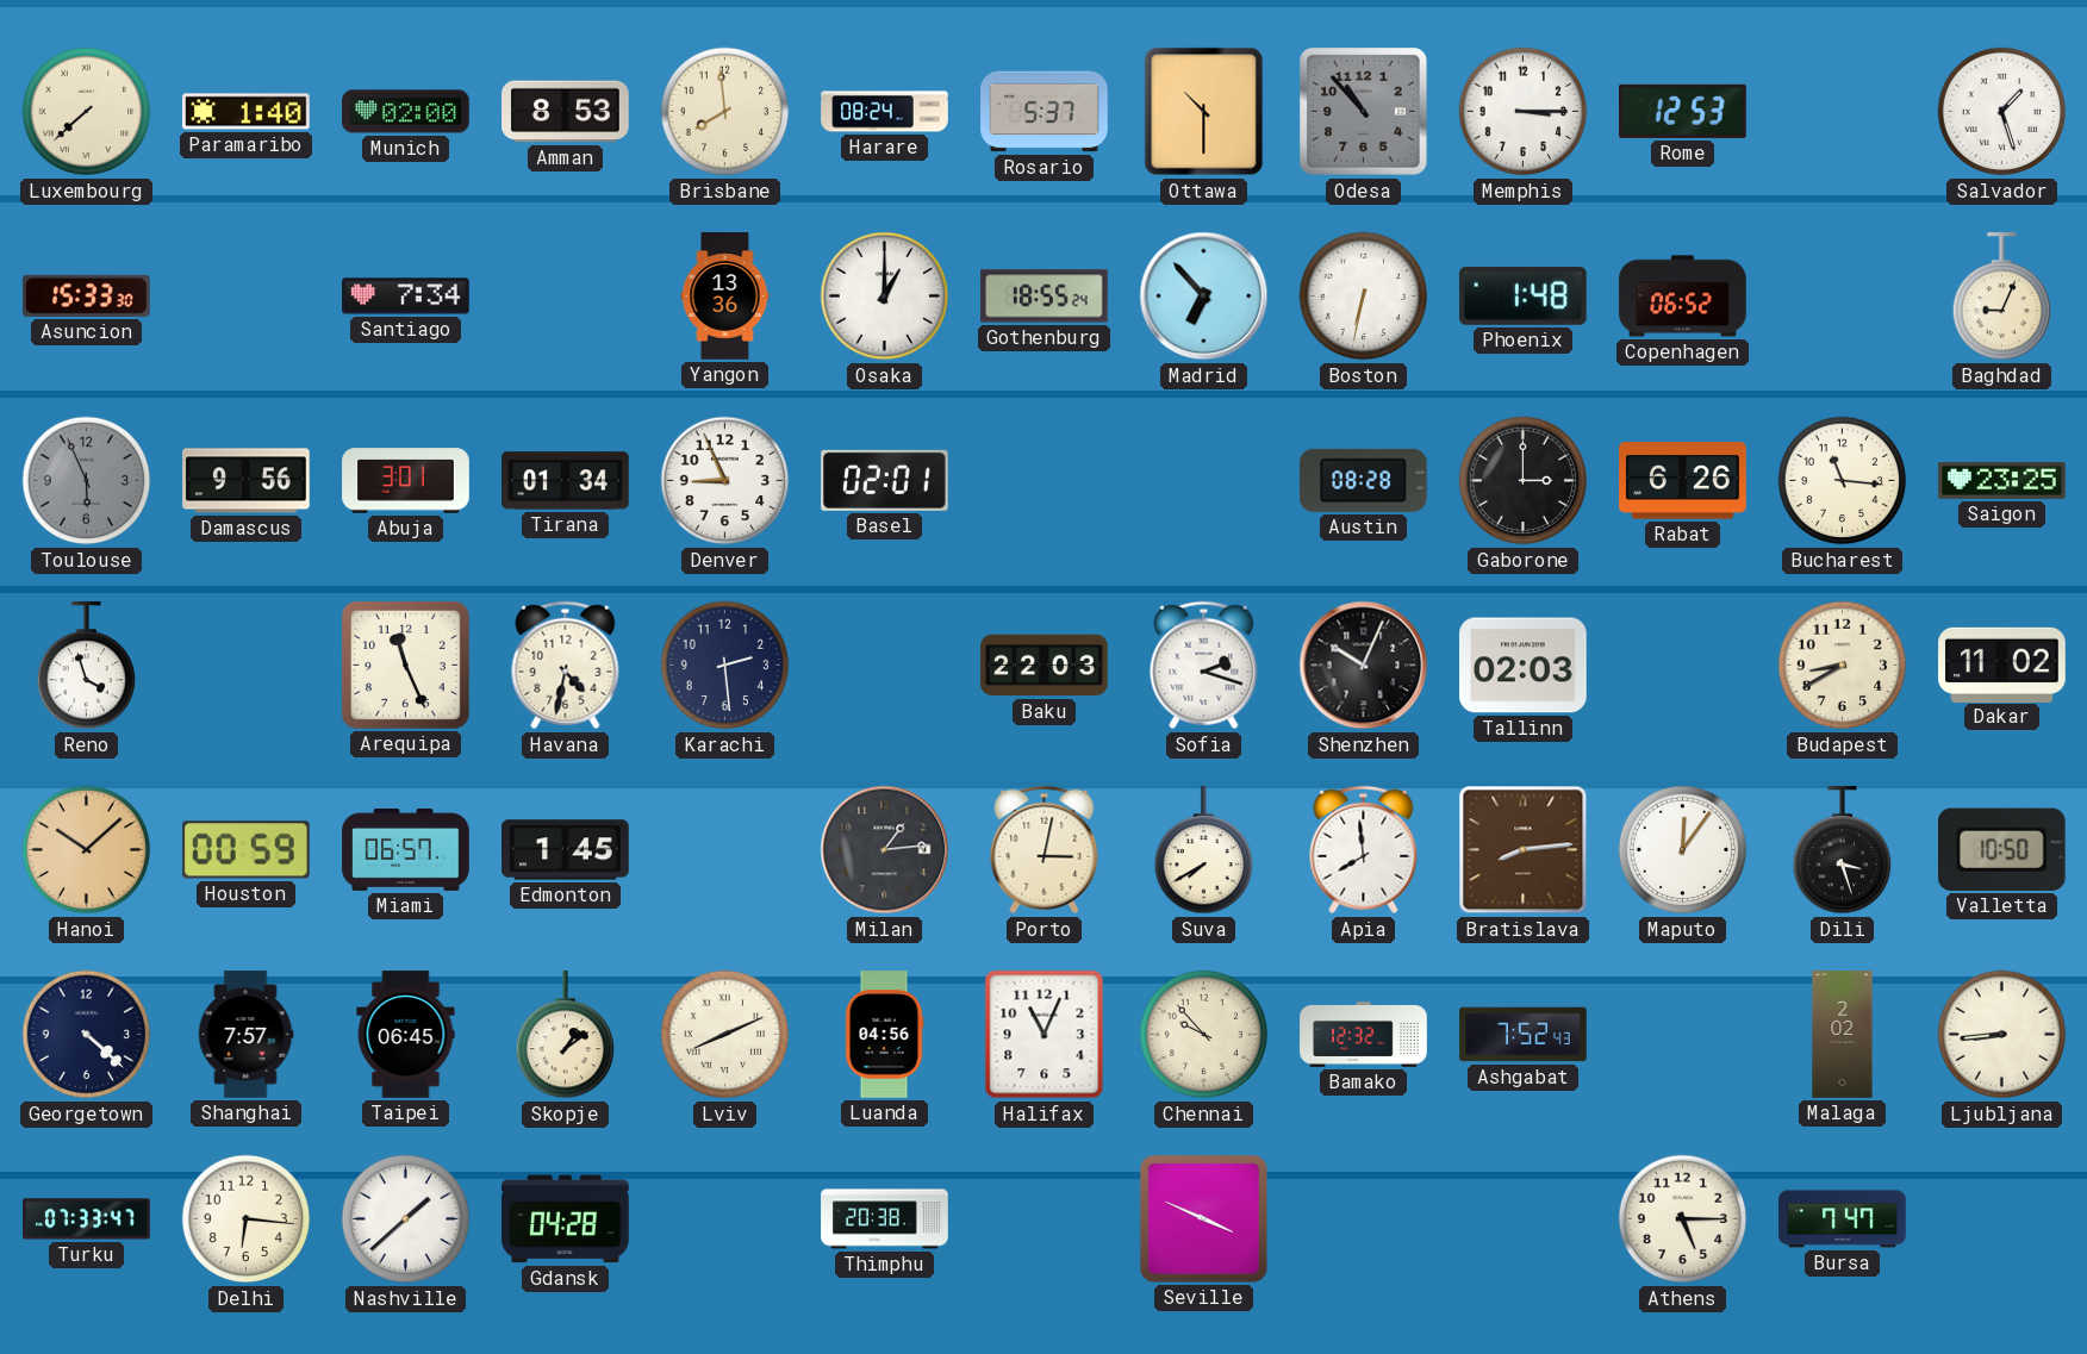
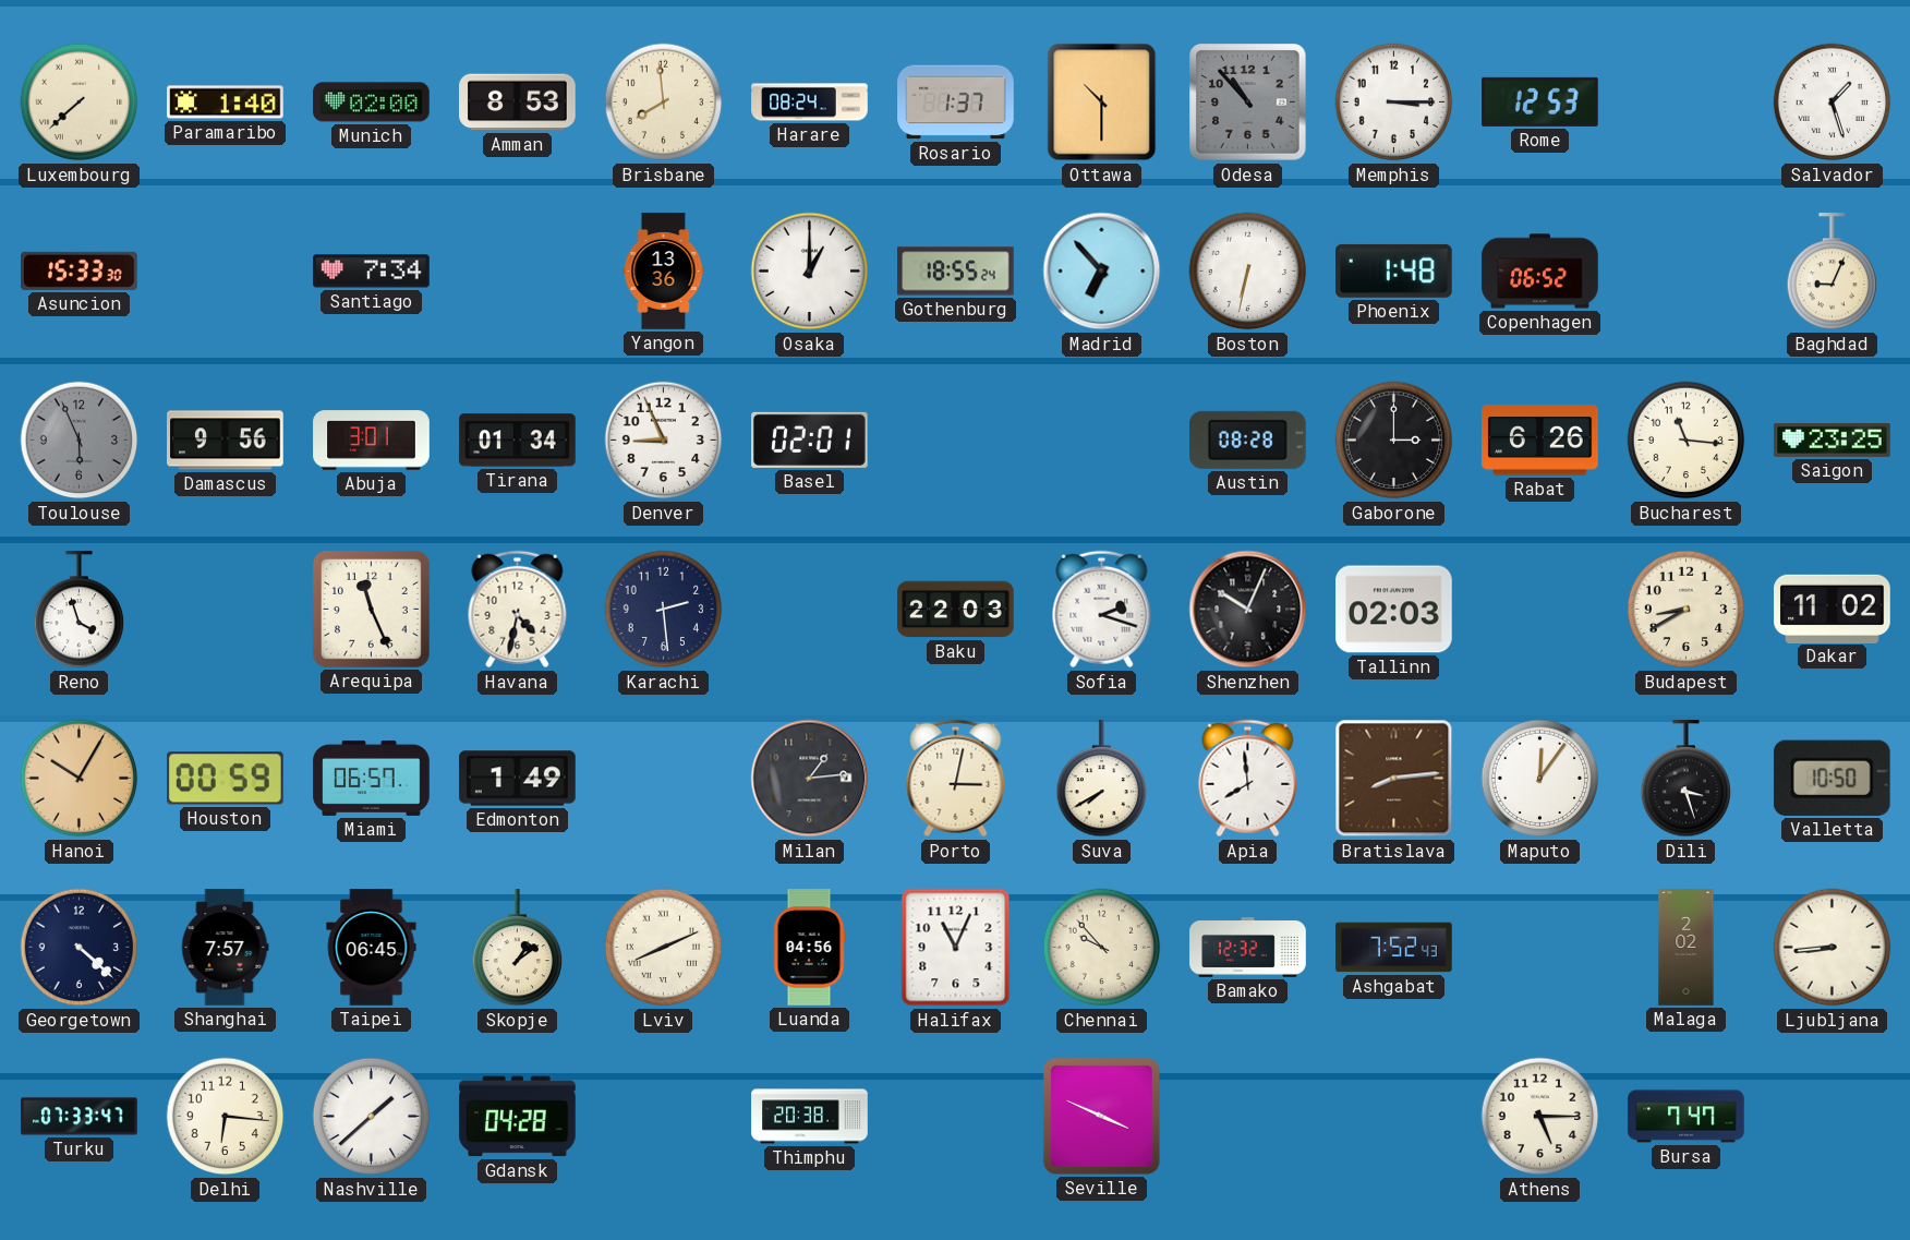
Rosario: 5:37 -> 1:37 (956, 103)
Hanoi: 10:08 -> 10:05 (80, 779)
Edmonton: 1:45 -> 1:49 (518, 779)
